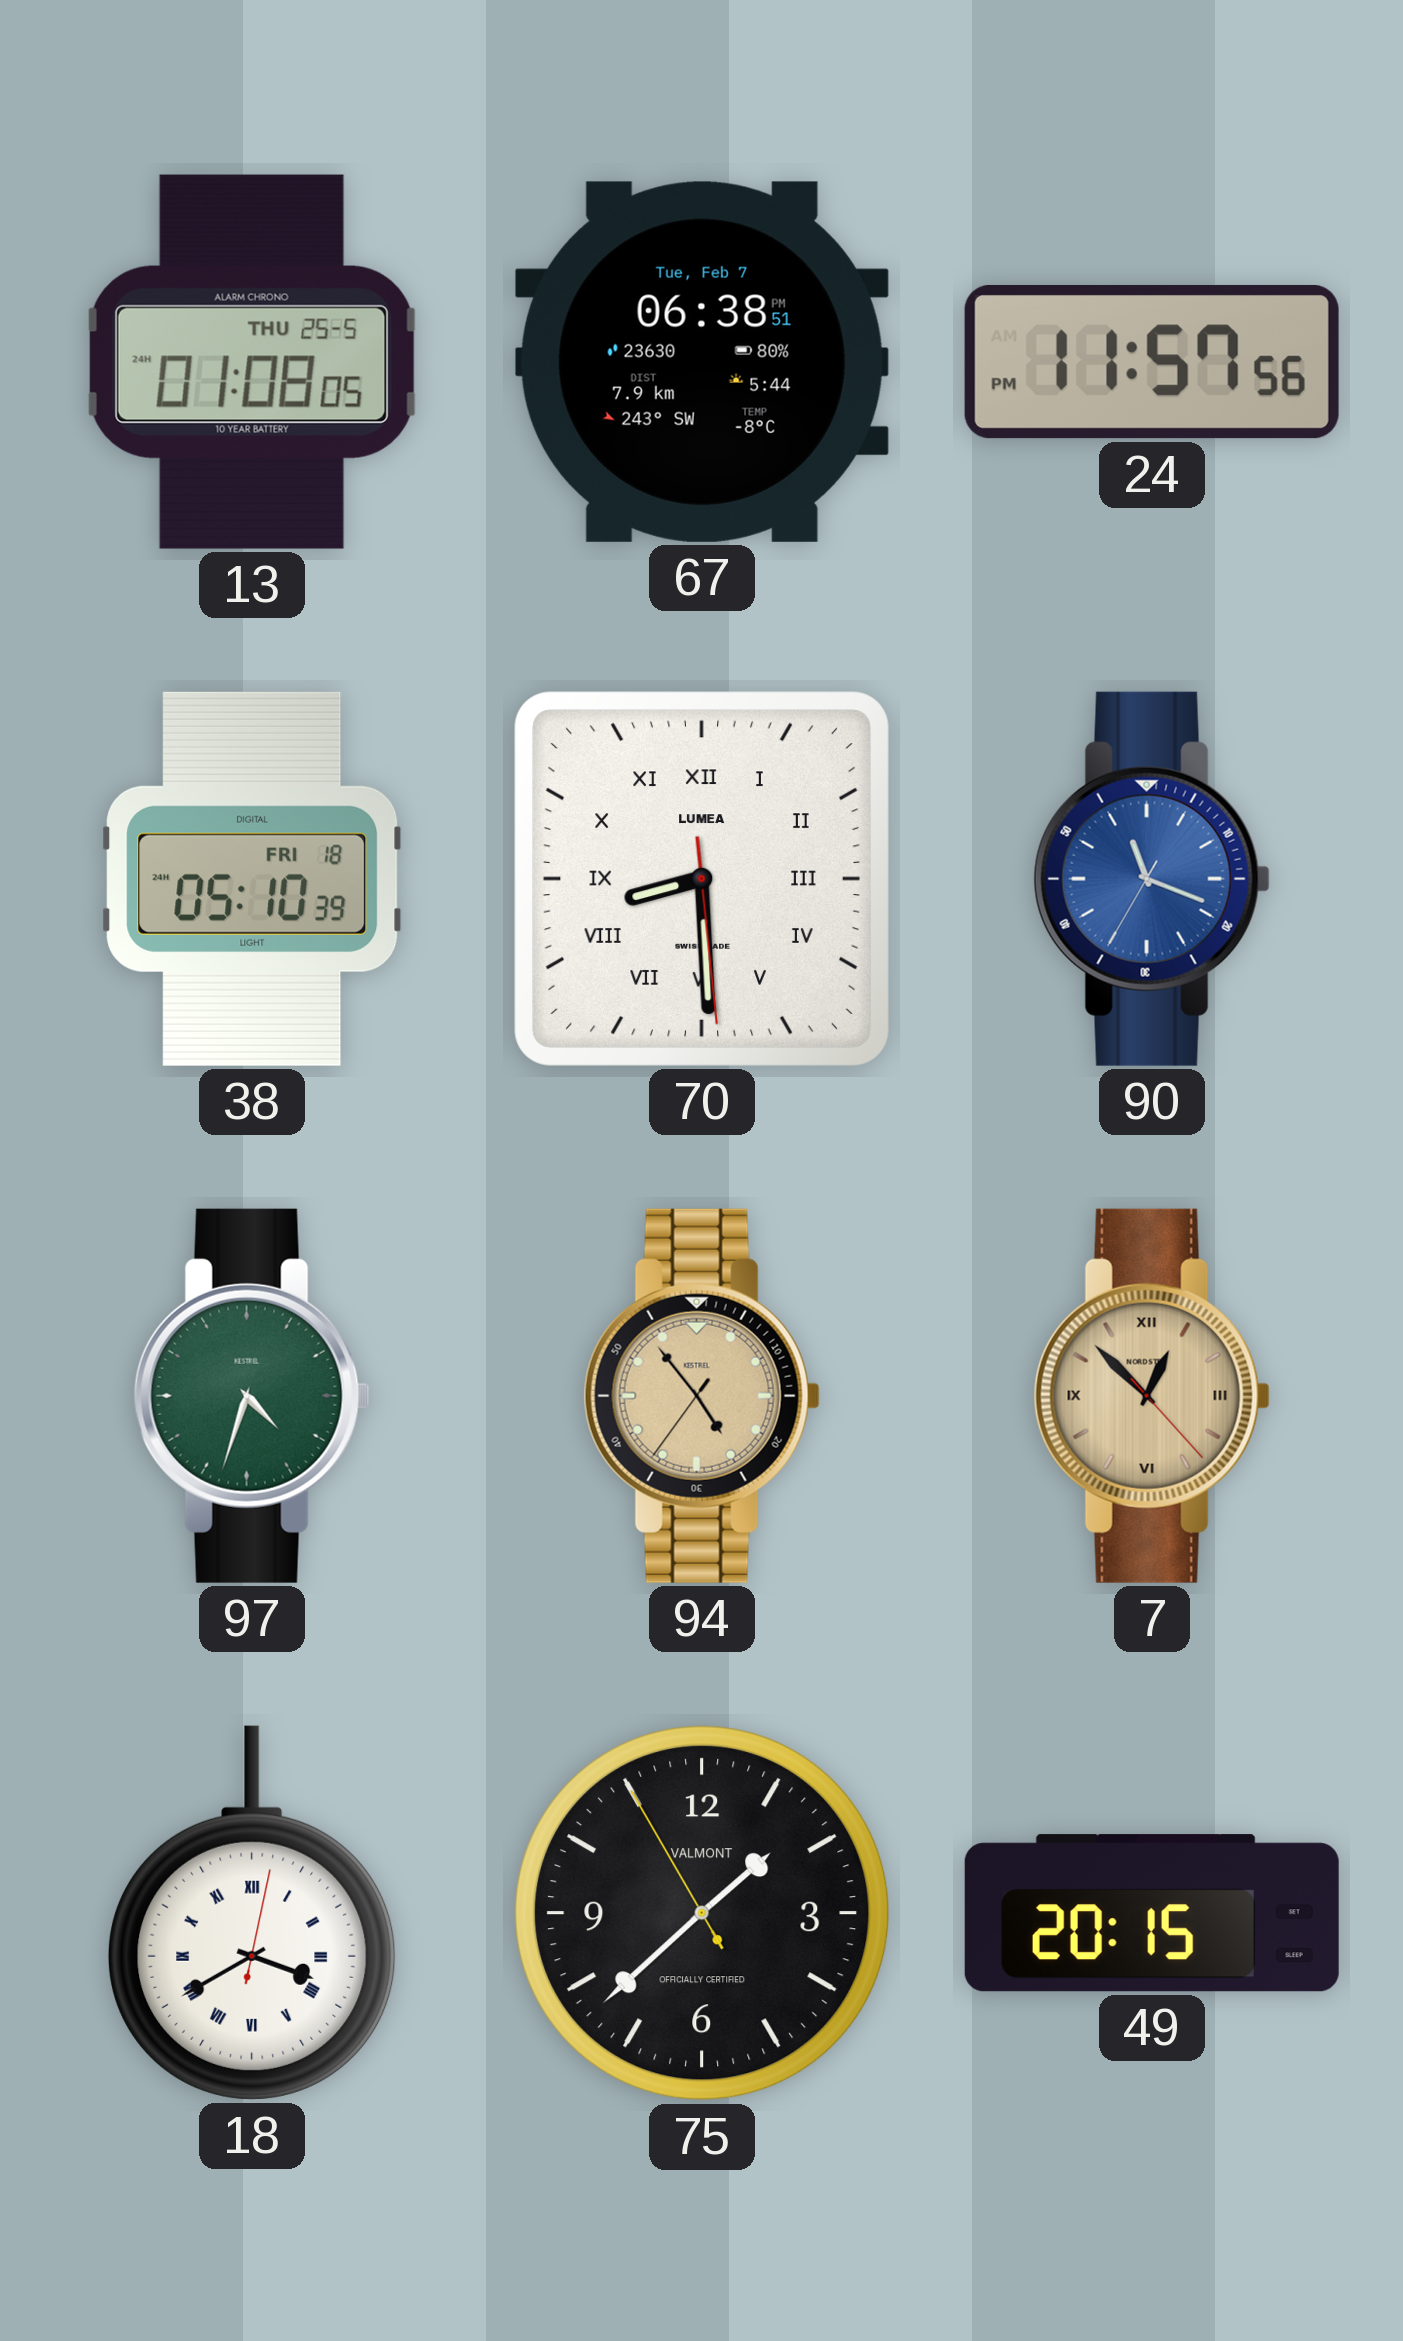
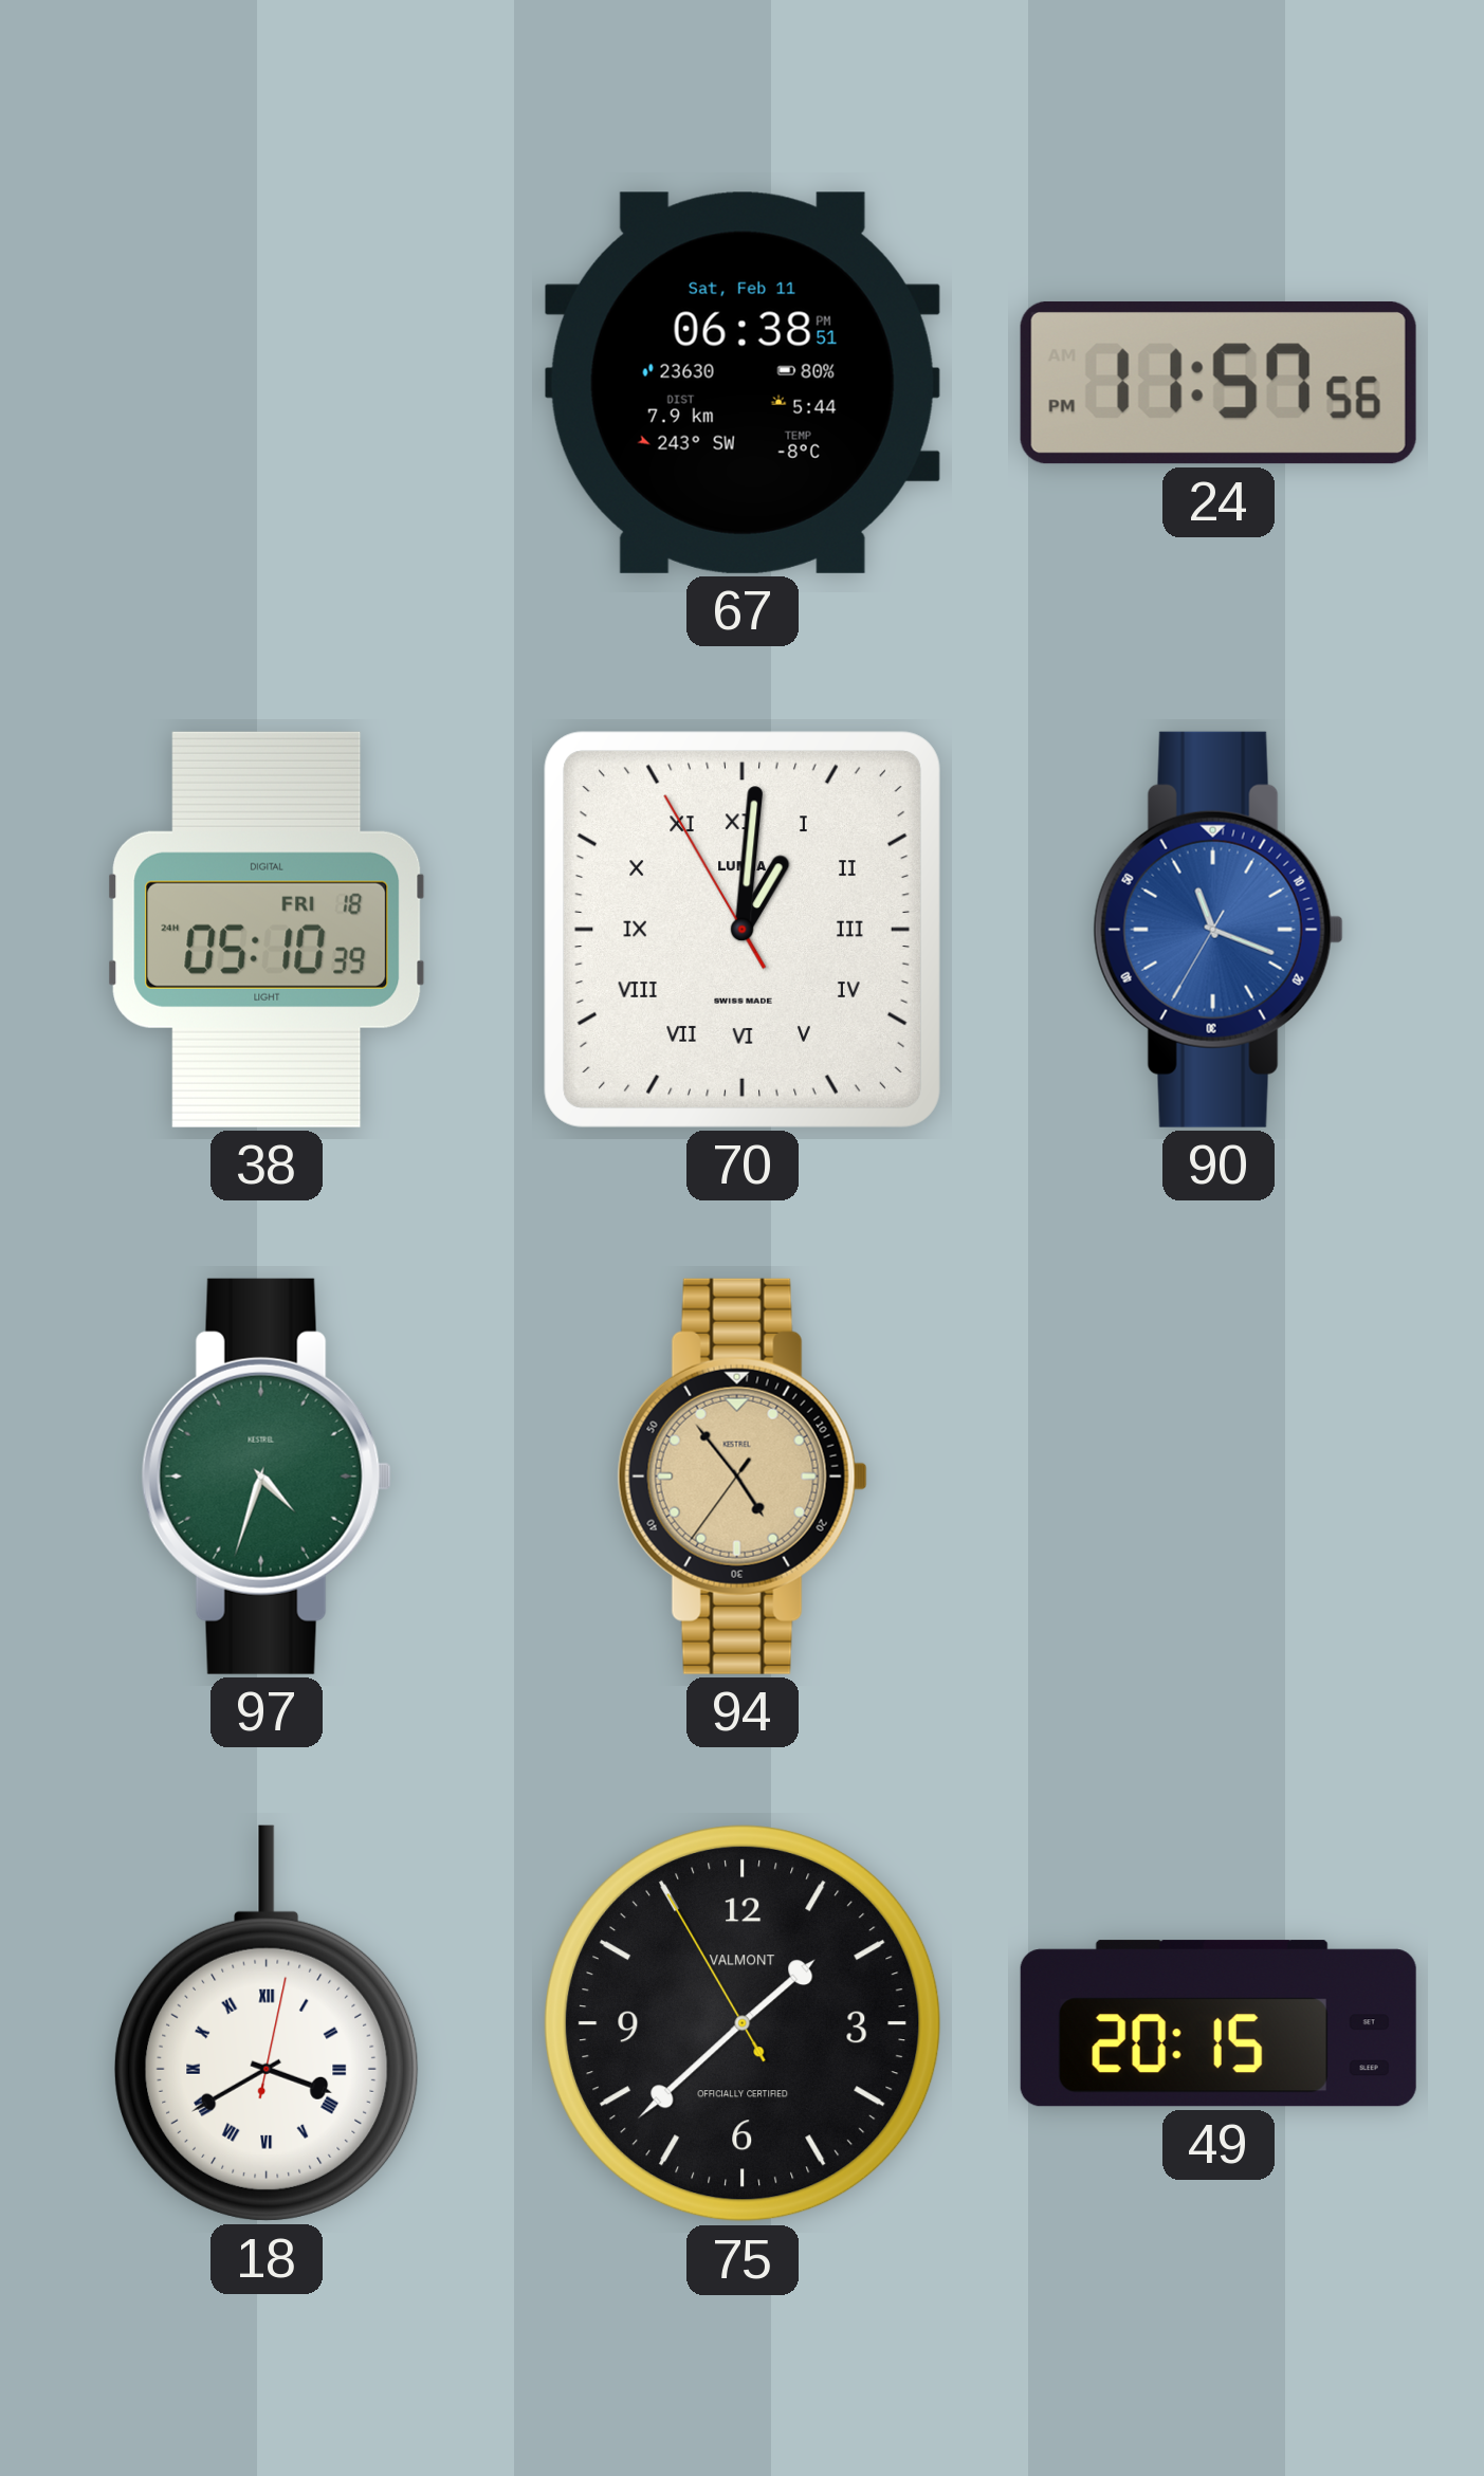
13: 01:08 -> none (252, 362)
67 date: Tue, Feb 7 -> Sat, Feb 11 (743, 383)
70: 8:29 -> 1:00 (743, 930)
7: 12:52 -> none (1152, 1396)
